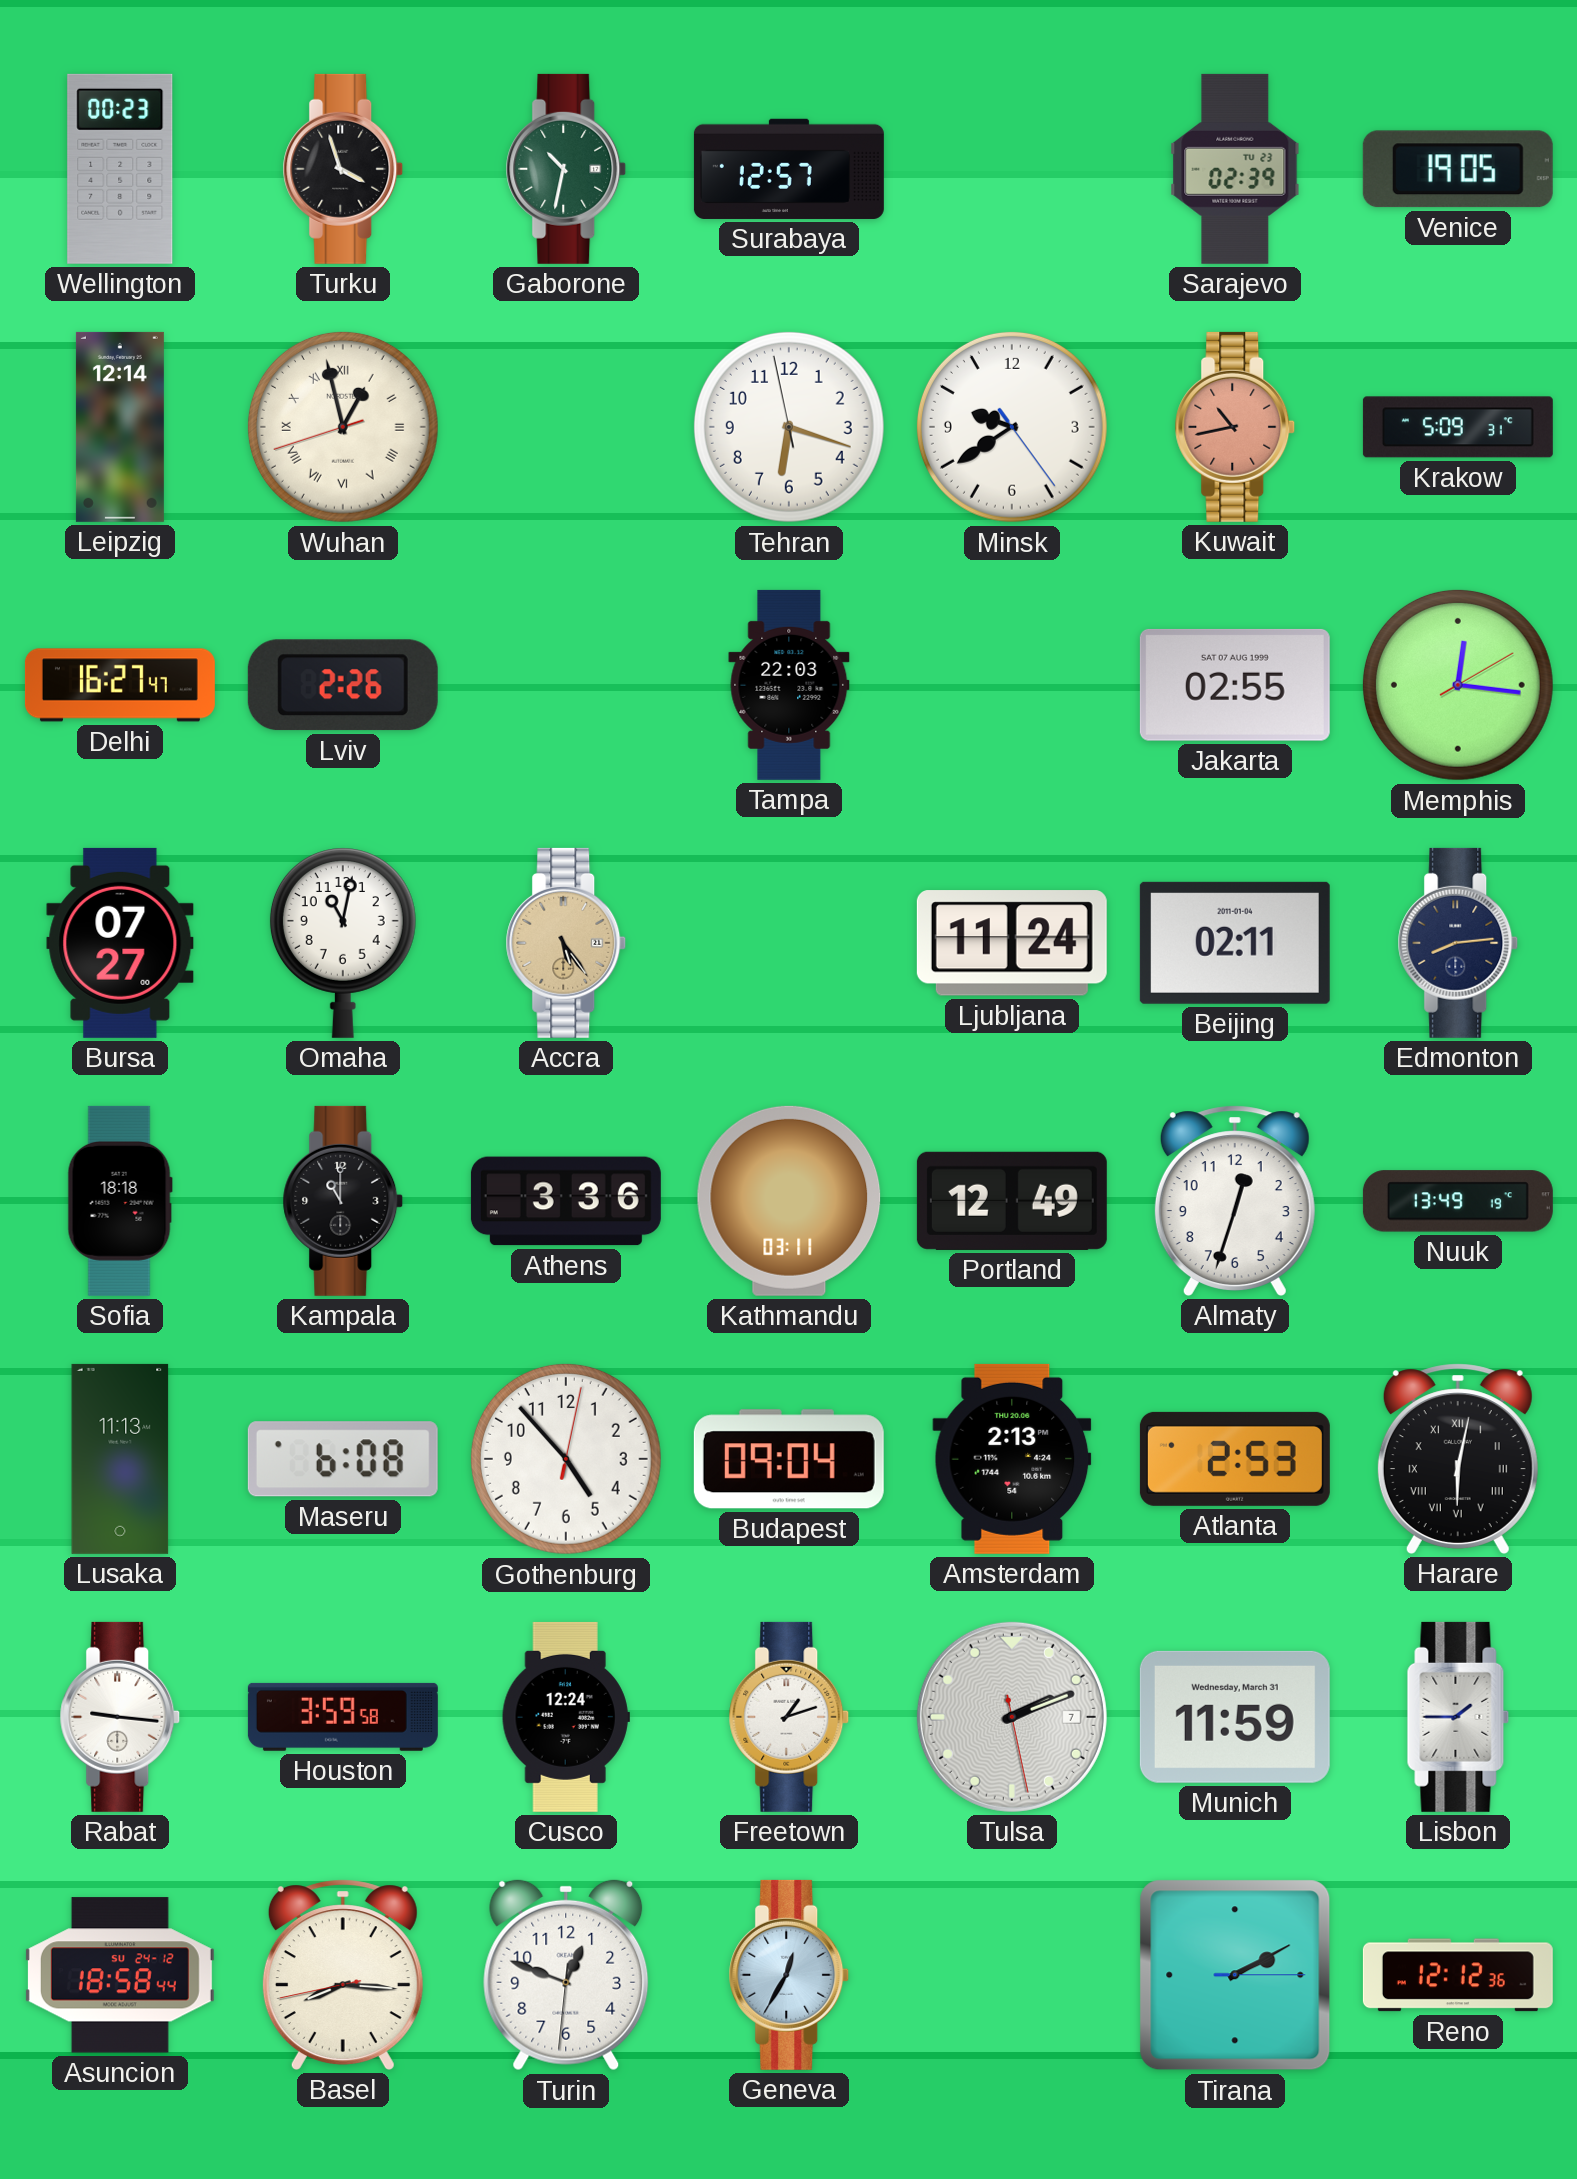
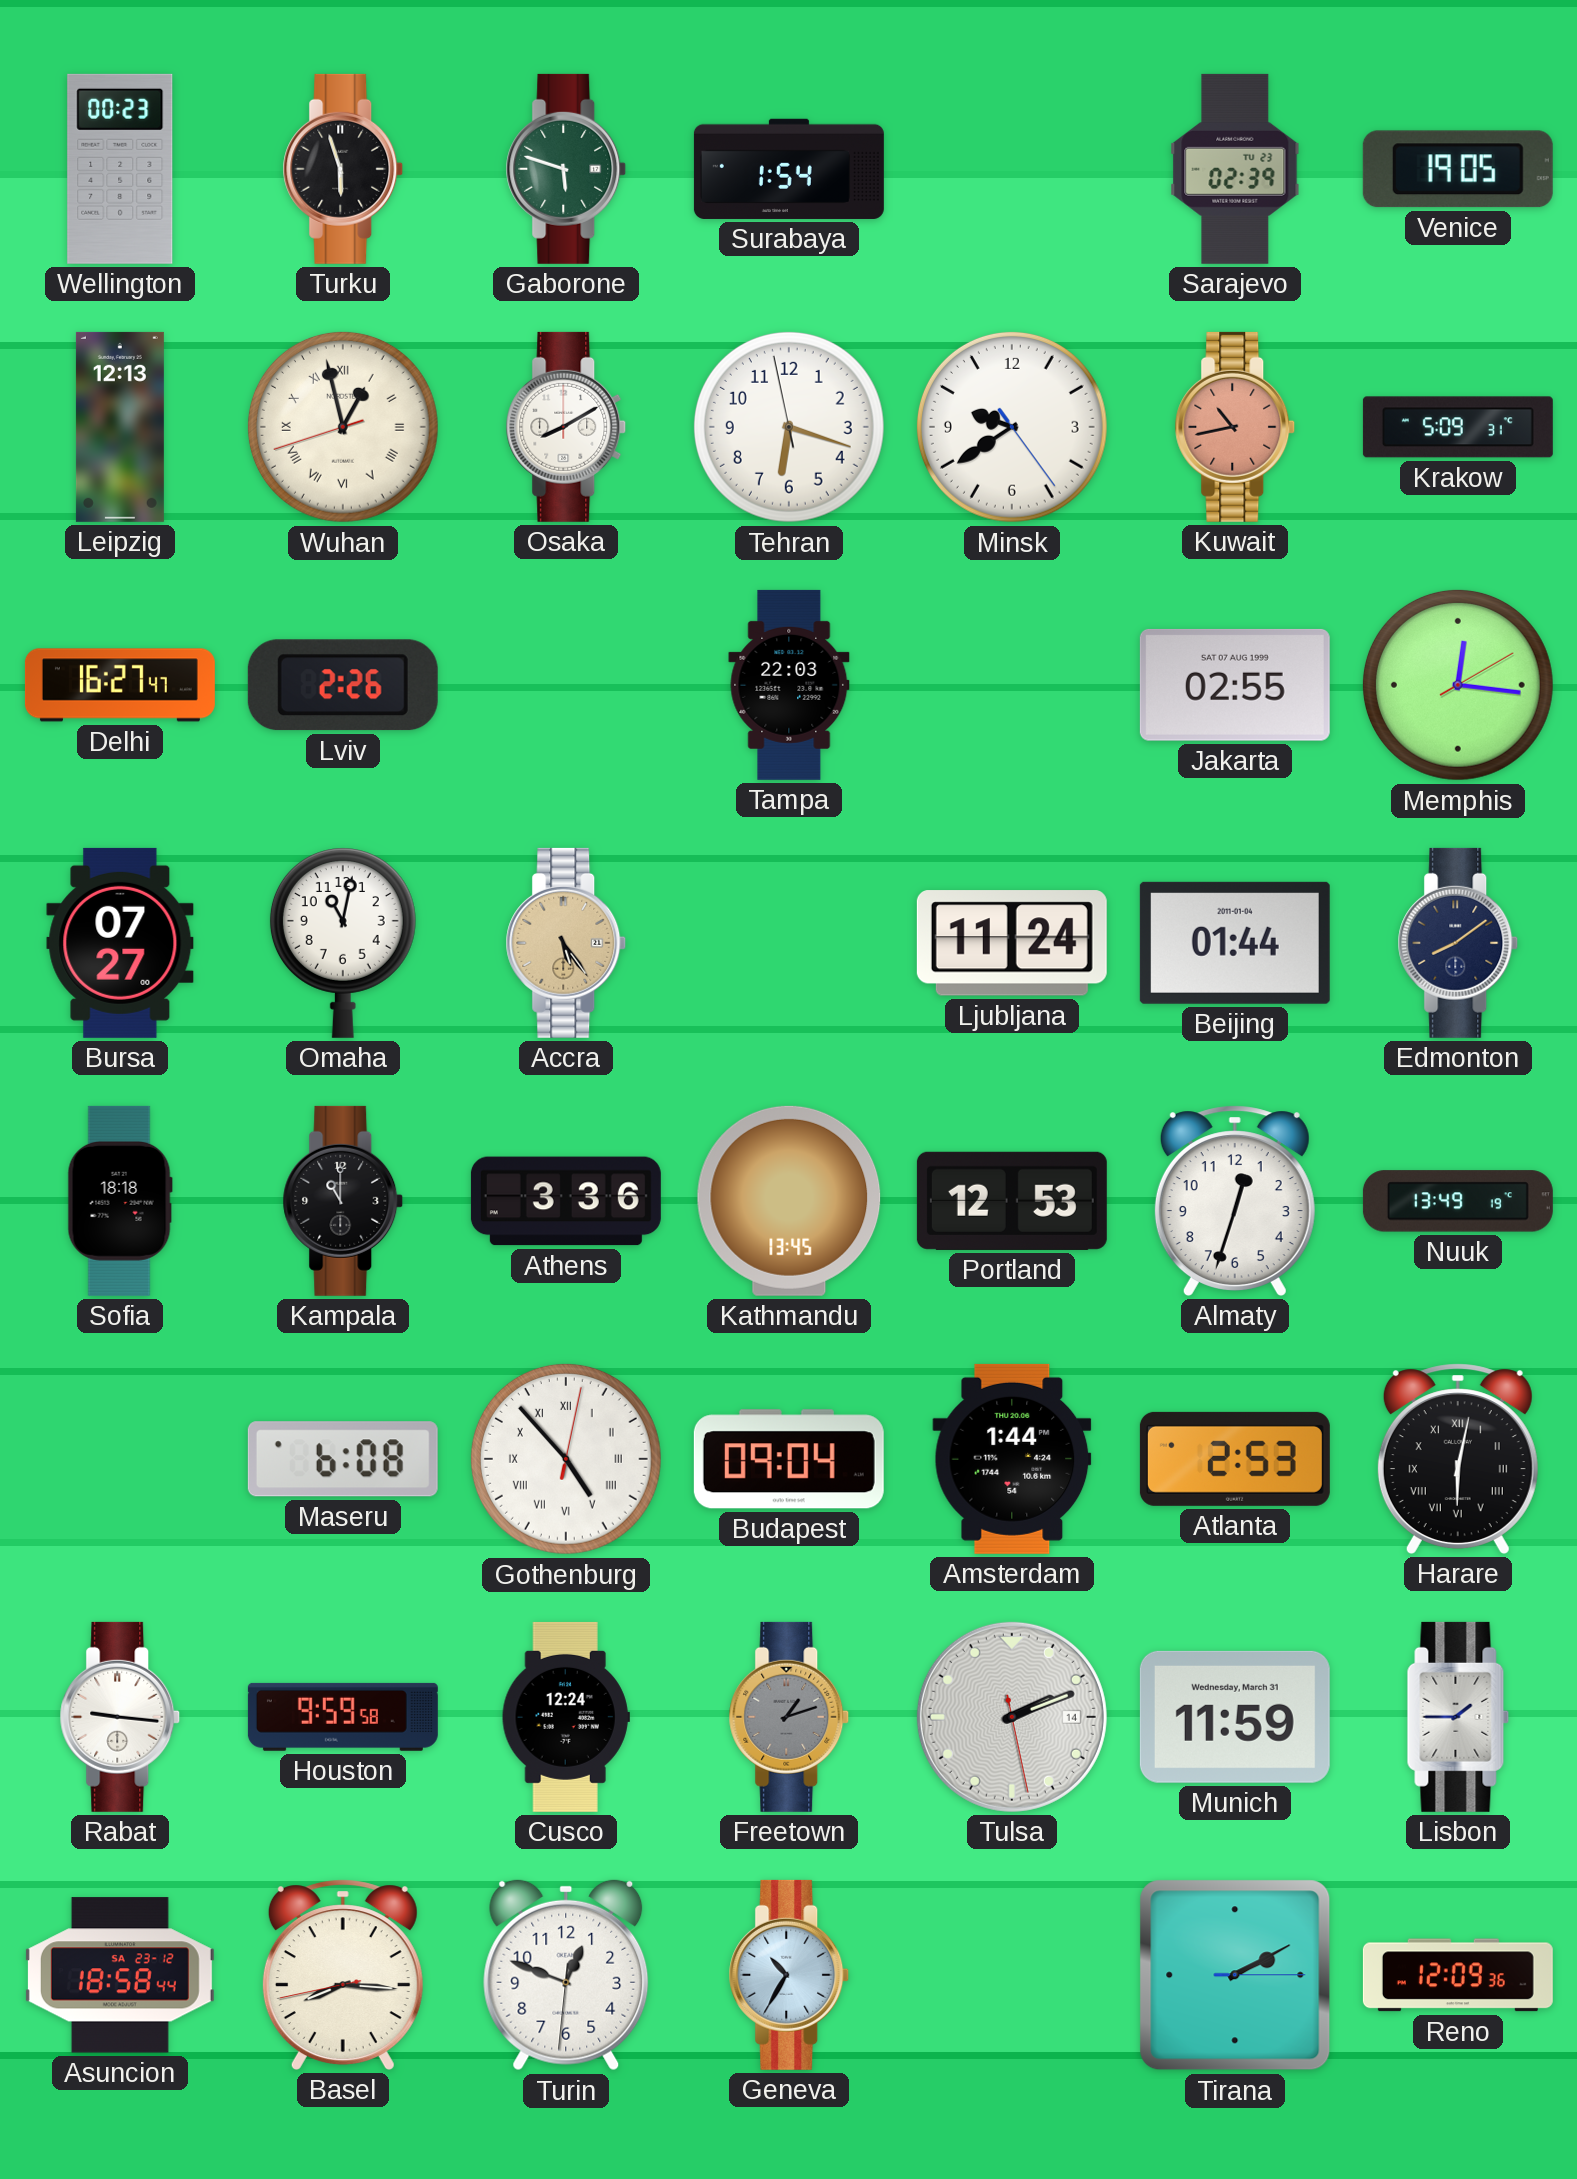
Turku: 3:57 -> 5:57 (343, 169)
Gaborone: 10:32 -> 5:48 (566, 169)
Surabaya: 12:57 -> 1:54 (789, 169)
Leipzig: 12:14 -> 12:13 (120, 427)
Osaka: none -> 8:10 (566, 427)
Beijing: 02:11 -> 01:44 (1235, 943)
Edmonton: 8:14 -> 8:09 (1458, 943)
Kathmandu: 03:11 -> 13:45 (789, 1201)
Portland: 12:49 -> 12:53 (1012, 1201)
Lusaka: 11:13 -> none (120, 1459)
Gothenburg numerals: Arabic -> Roman (566, 1459)
Amsterdam: 2:13 -> 1:44 (1012, 1459)
Houston: 3:59 -> 9:59 (343, 1717)
Freetown dial: white -> grey (789, 1717)
Tulsa date: 7 -> 14 (1012, 1717)
Asuncion date: SU 24-12 -> SA 23-12 (120, 1975)
Geneva: 12:35 -> 10:35 (789, 1975)
Reno: 12:12 -> 12:09 (1458, 1975)
